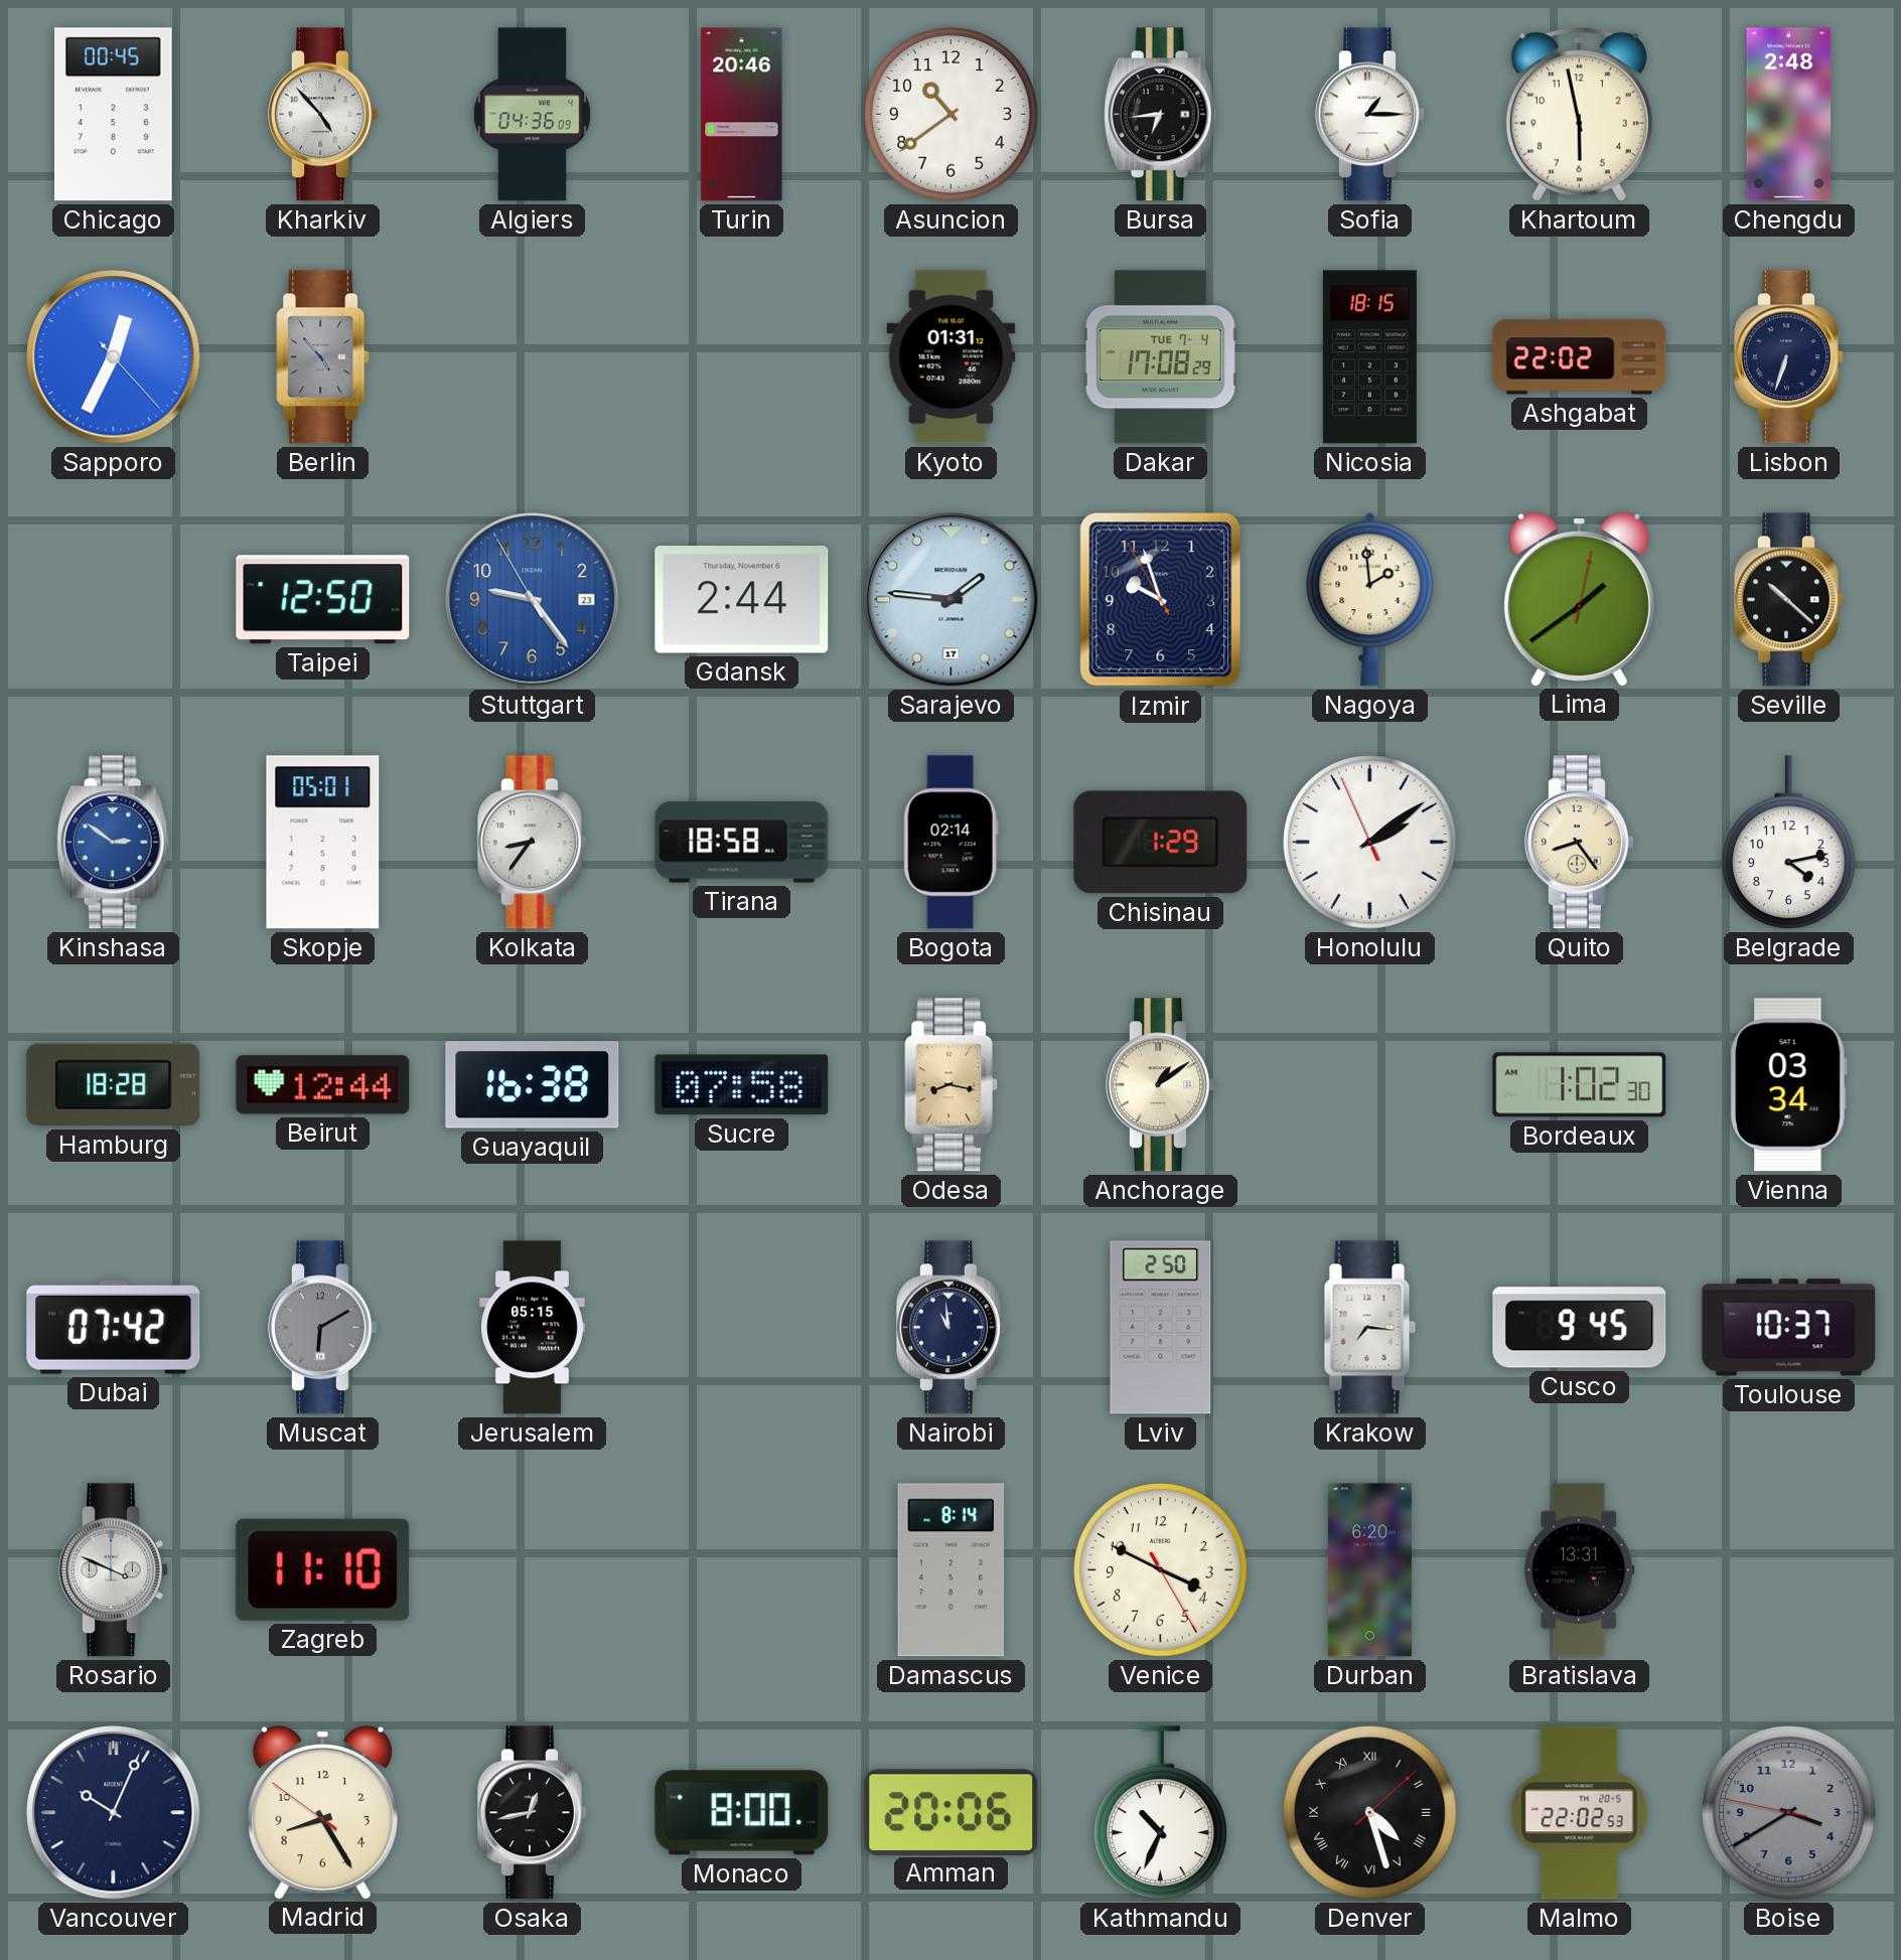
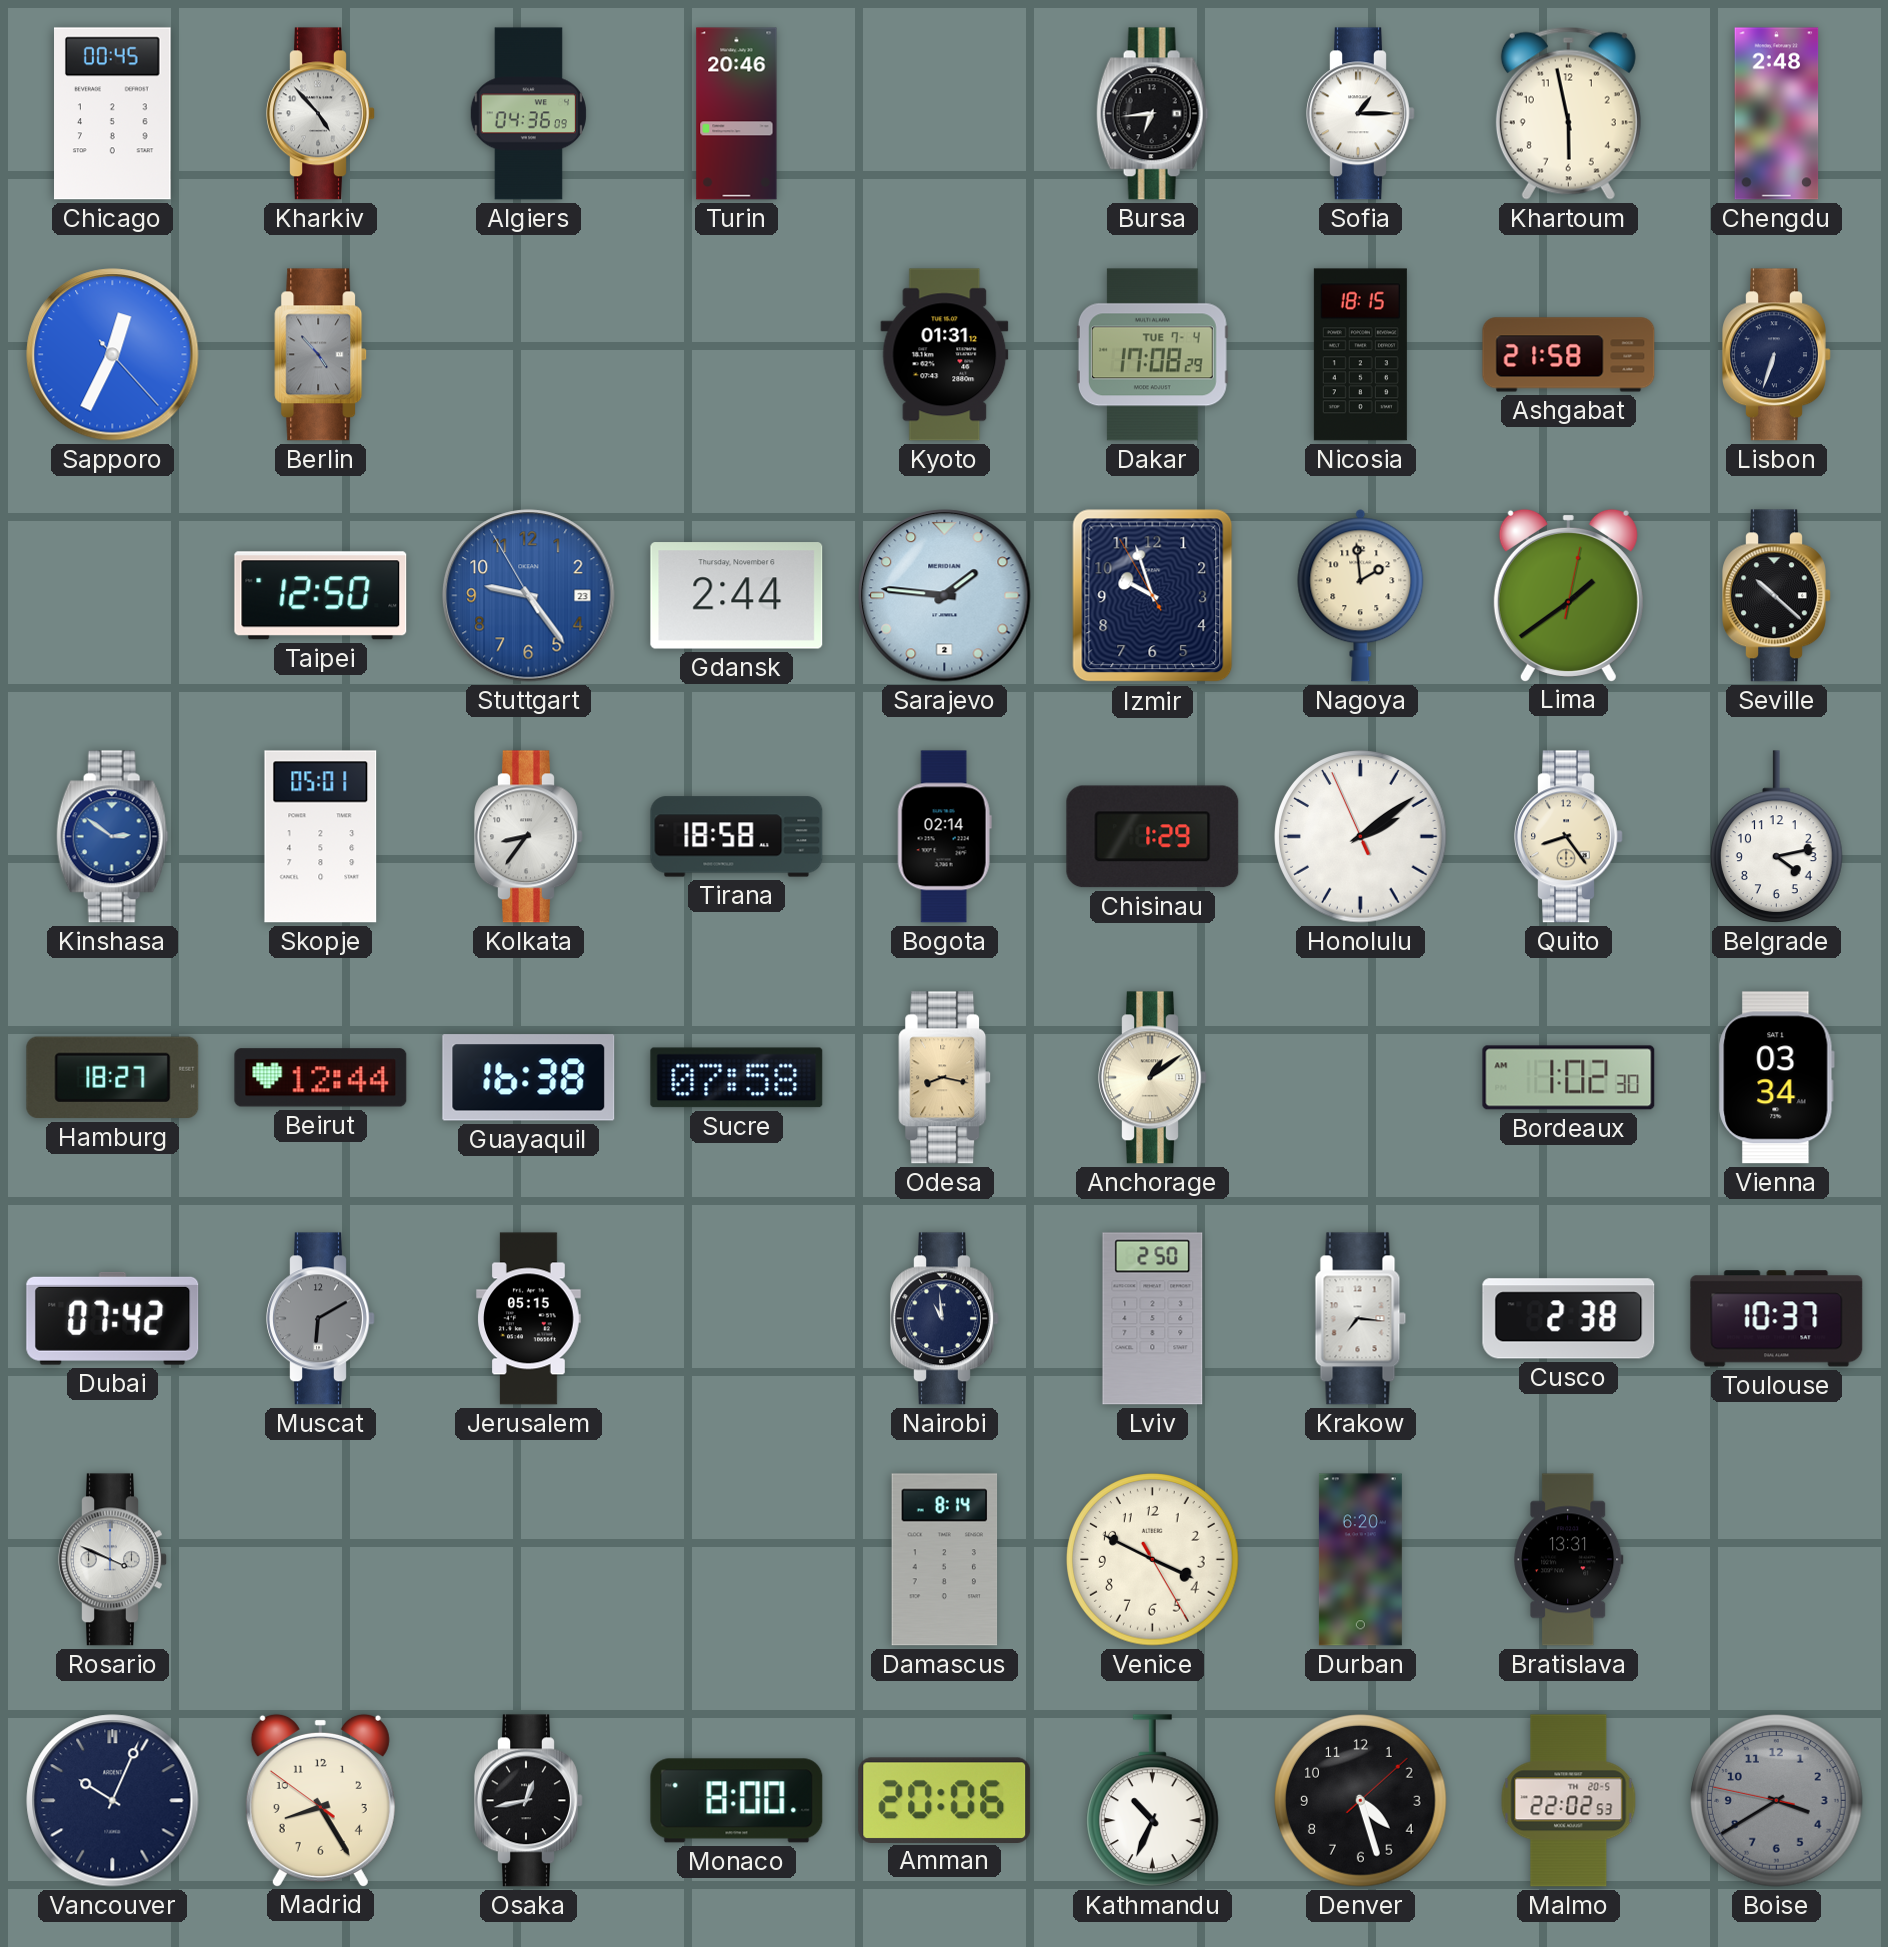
Asuncion: 10:39 -> none (952, 115)
Ashgabat: 22:02 -> 21:58 (1569, 355)
Sarajevo date: 17 -> 2 (945, 596)
Hamburg: 18:28 -> 18:27 (113, 1078)
Cusco: 9:45 -> 2:38 (1569, 1319)
Zagreb: 11:10 -> none (323, 1569)
Denver numerals: Roman -> Arabic (1361, 1801)
